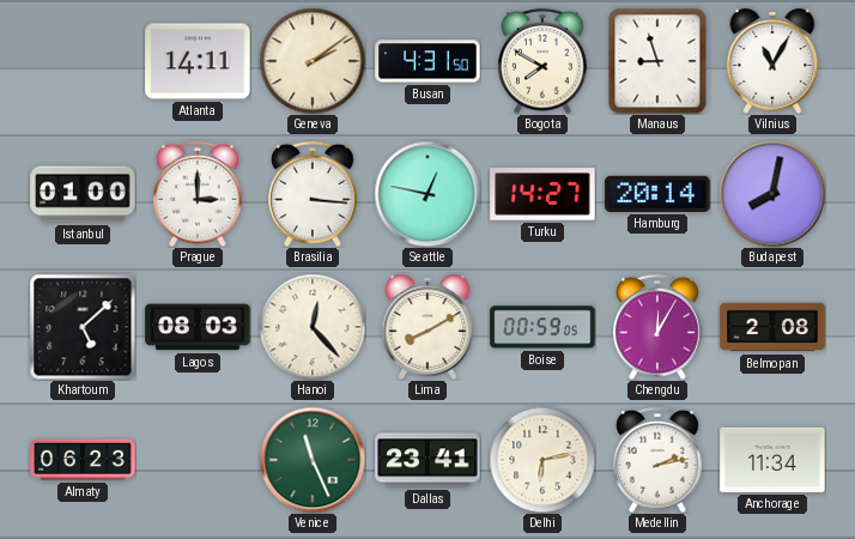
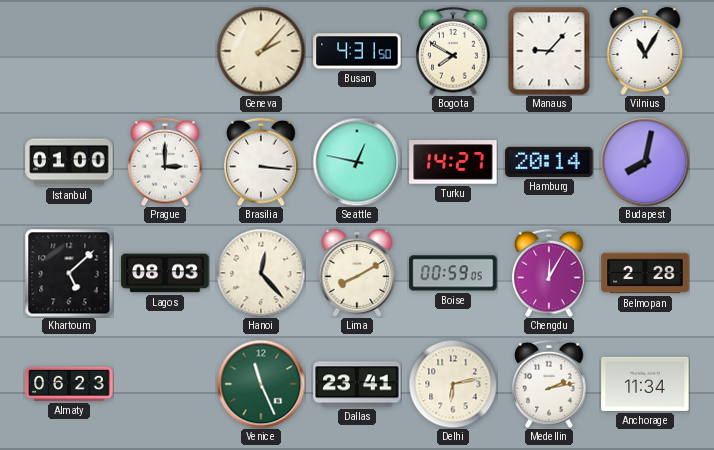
Atlanta: 14:11 -> none (198, 61)
Geneva: 2:09 -> 2:07 (261, 51)
Manaus: 8:57 -> 9:07 (549, 51)
Belmopan: 2:08 -> 2:28 (645, 273)
